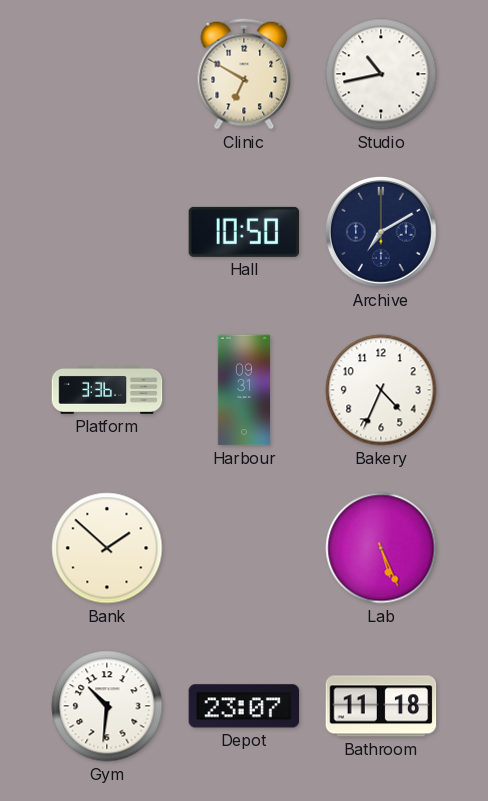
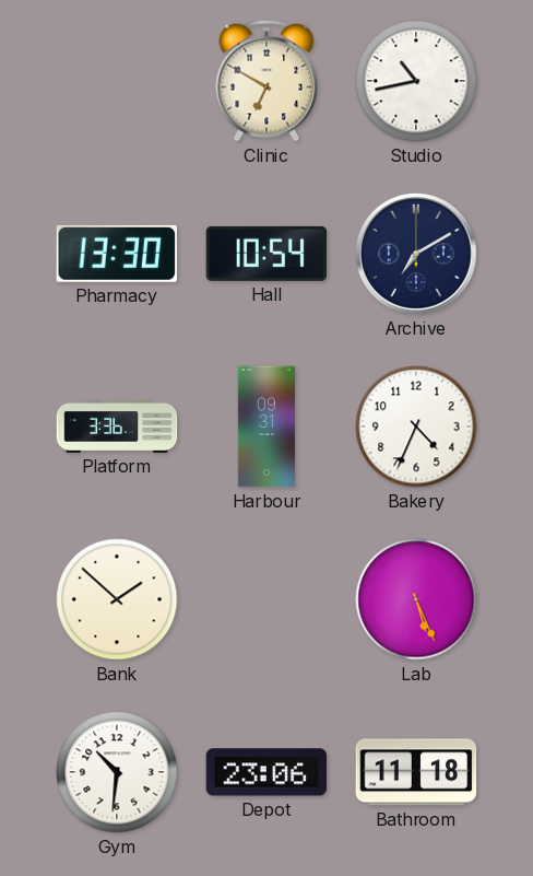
Pharmacy: none -> 13:30 (117, 254)
Hall: 10:50 -> 10:54 (266, 254)
Depot: 23:07 -> 23:06 (266, 772)
